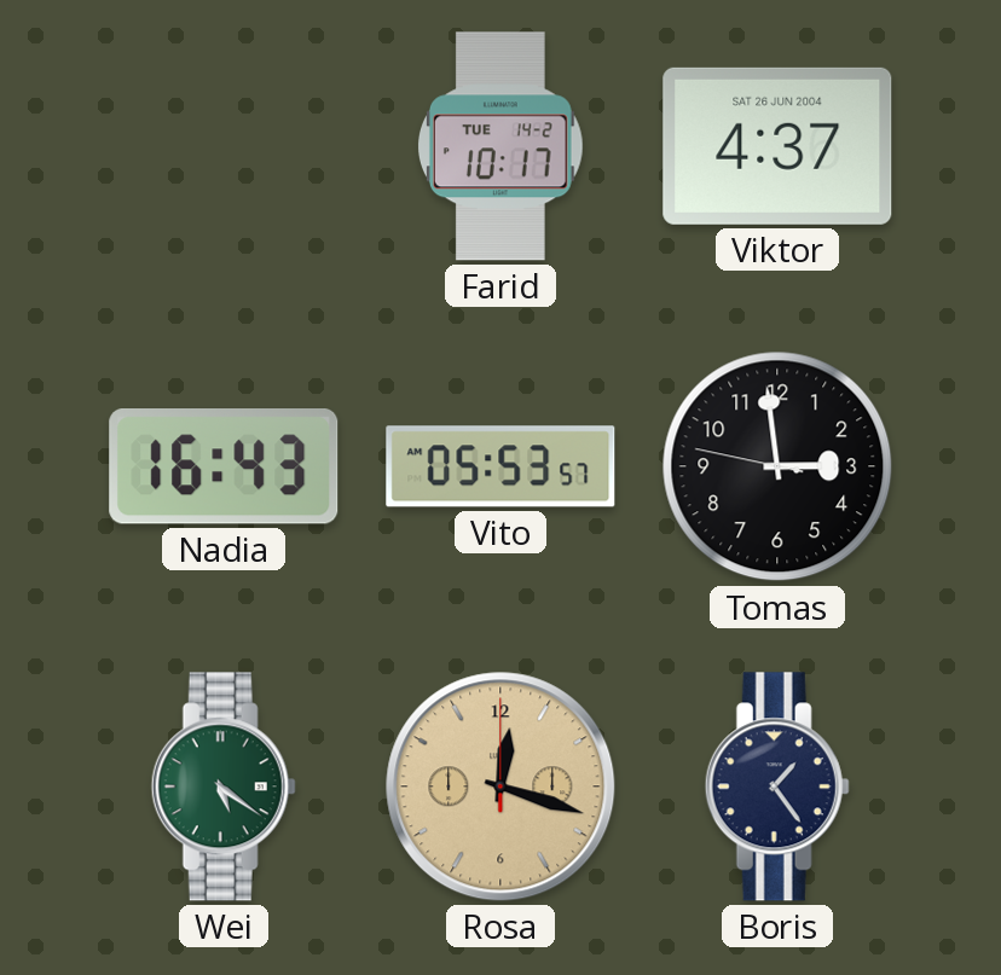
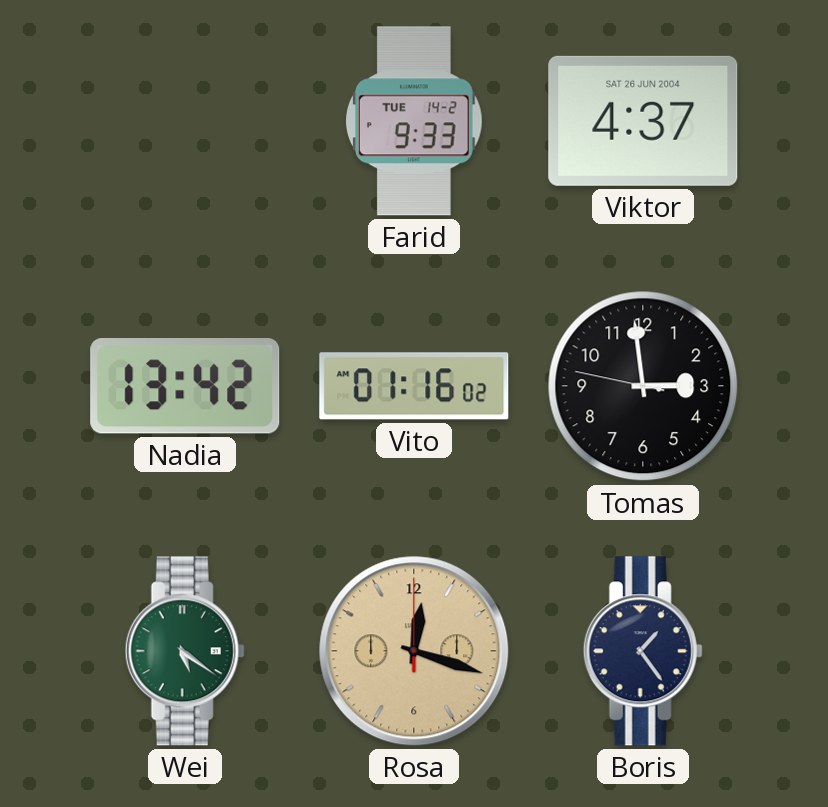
Farid: 10:17 -> 9:33 (414, 121)
Nadia: 16:43 -> 13:42 (185, 386)
Vito: 05:53 -> 01:16 (414, 386)
